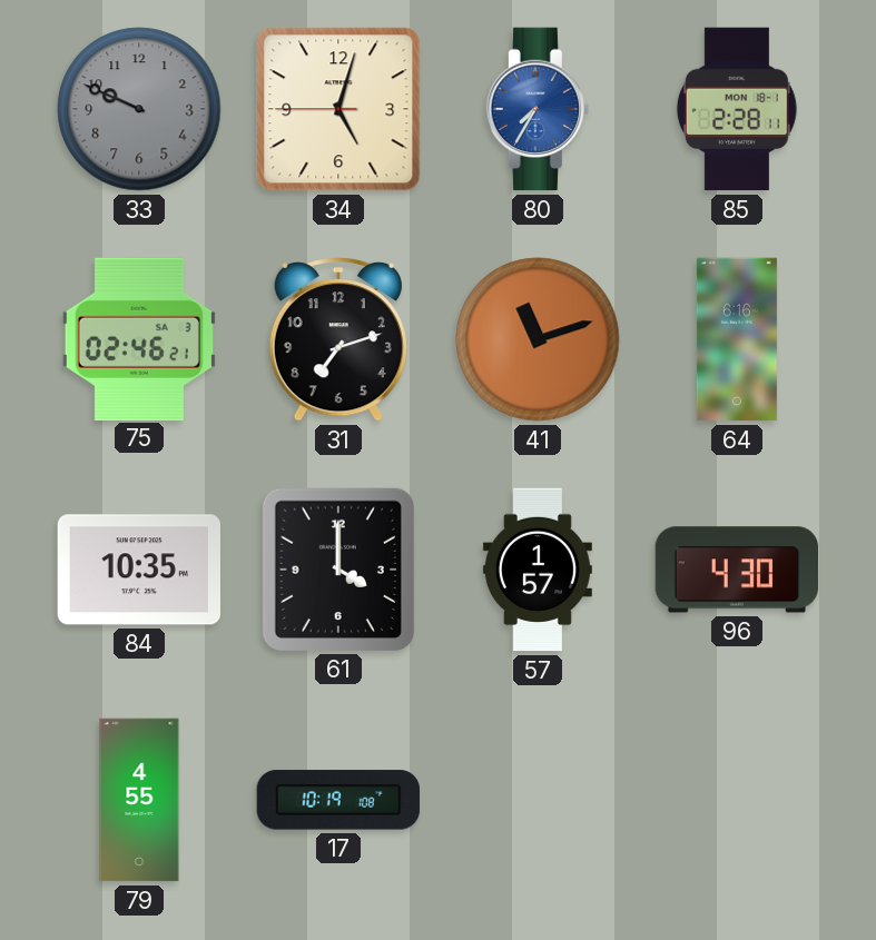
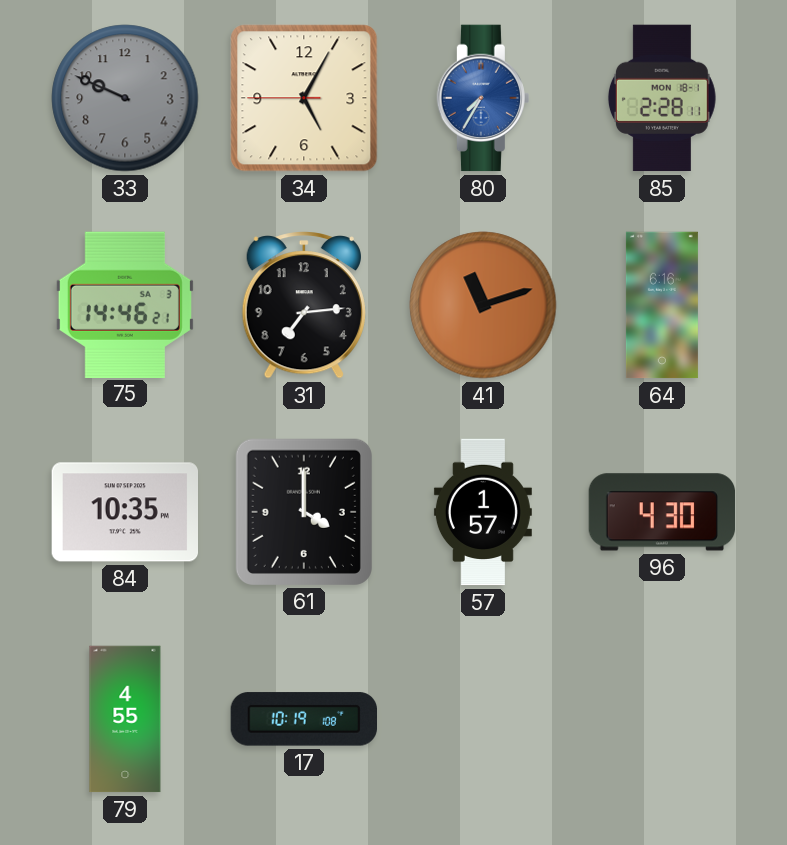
34: 5:02 -> 5:04 (304, 98)
75: 02:46 -> 14:46 (125, 304)
31: 7:12 -> 7:14 (304, 305)
